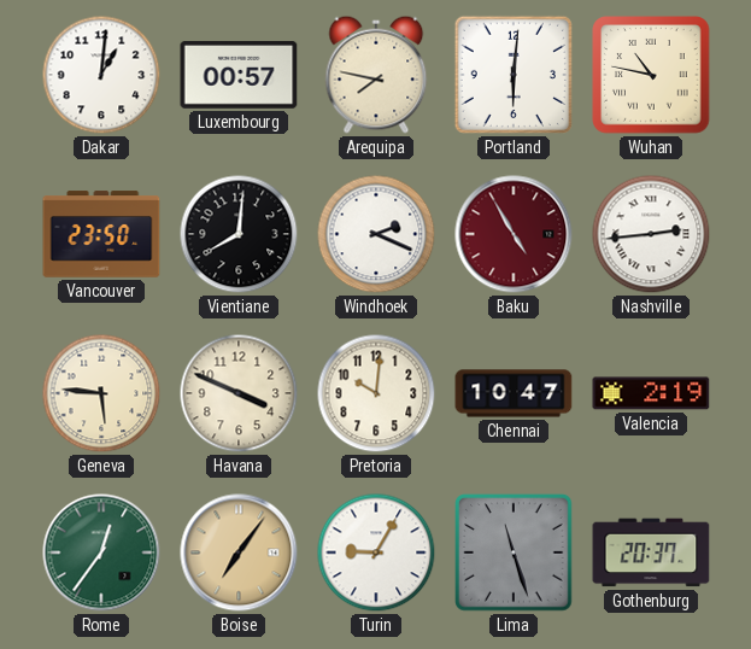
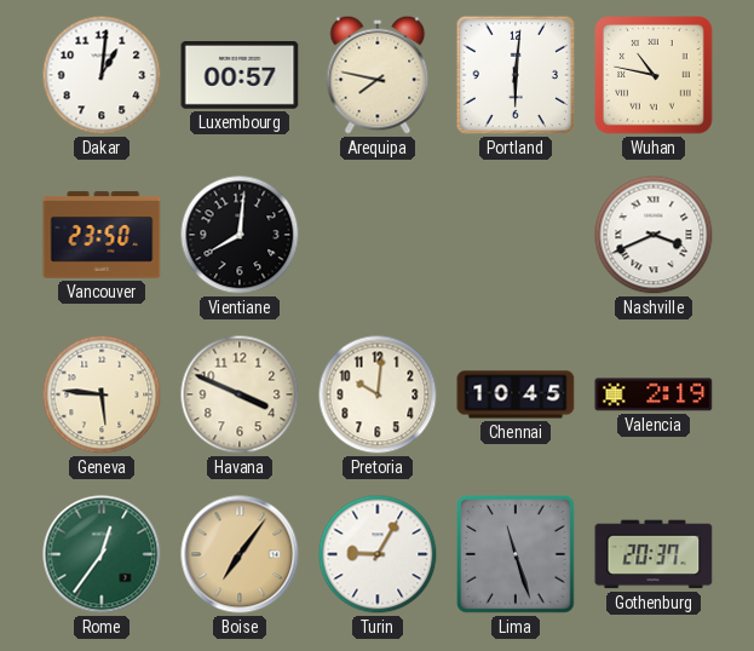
Windhoek: 2:19 -> none (376, 234)
Baku: 4:55 -> none (514, 234)
Nashville: 2:44 -> 3:41 (654, 235)
Chennai: 10:47 -> 10:45 (516, 394)
